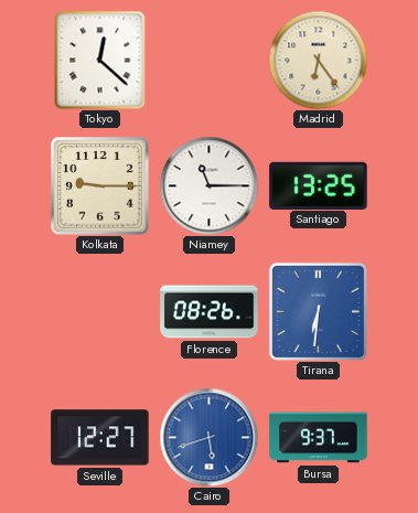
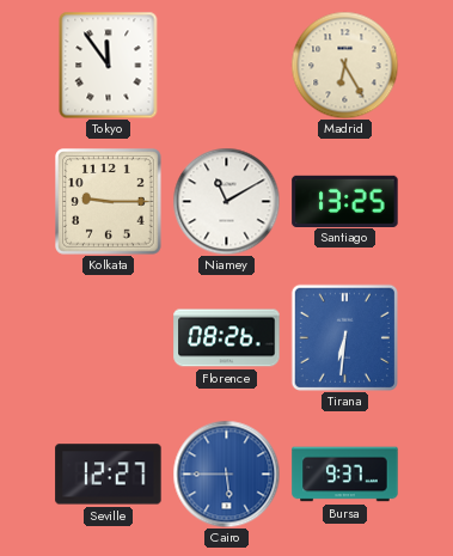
Tokyo: 12:22 -> 11:54 (109, 65)
Madrid: 6:24 -> 6:25 (344, 65)
Niamey: 11:15 -> 11:10 (226, 201)
Cairo: 5:42 -> 5:45 (226, 473)
